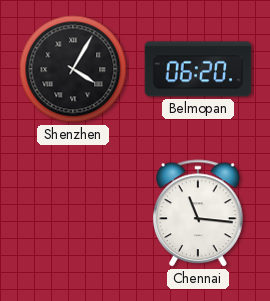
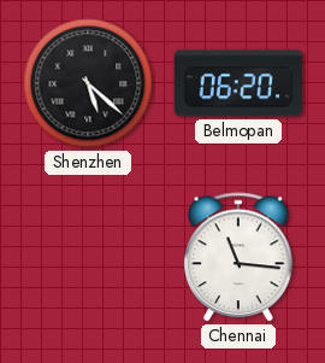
Shenzhen: 4:05 -> 5:22 (88, 83)
